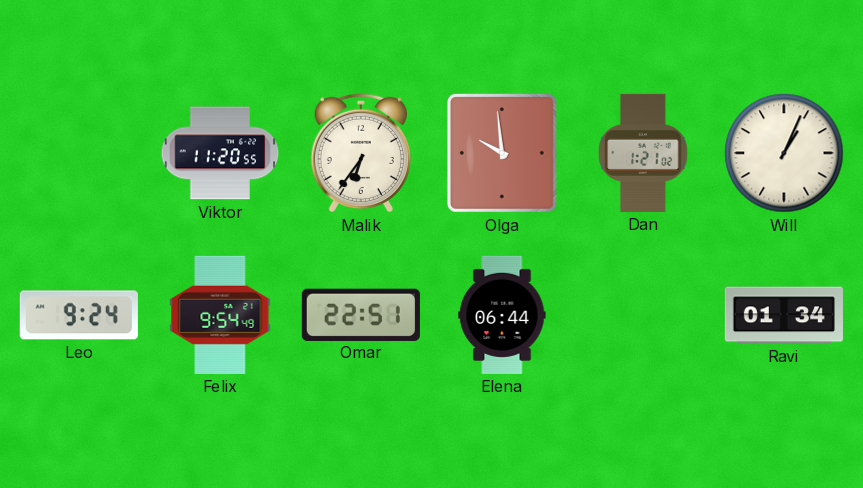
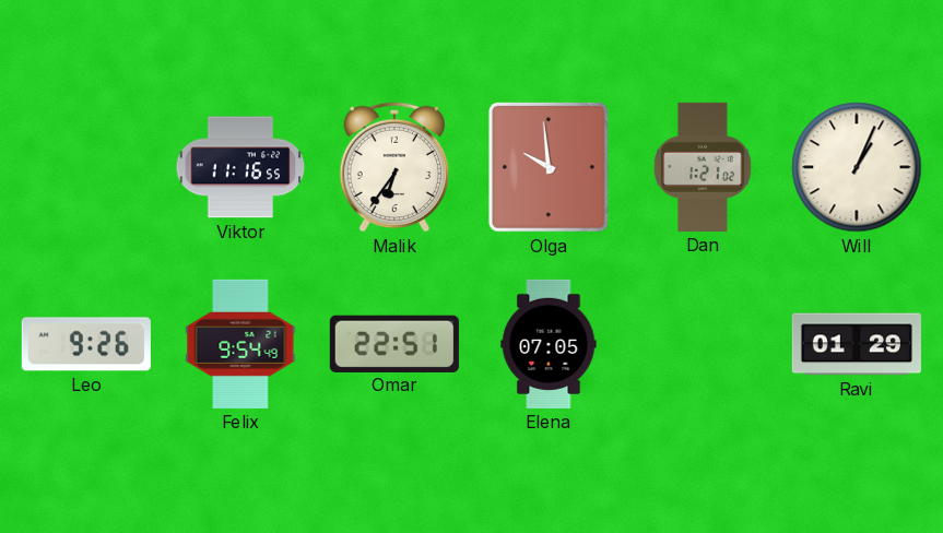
Viktor: 11:20 -> 11:16 (240, 167)
Leo: 9:24 -> 9:26 (86, 344)
Elena: 06:44 -> 07:05 (549, 344)
Ravi: 01:34 -> 01:29 (857, 344)
